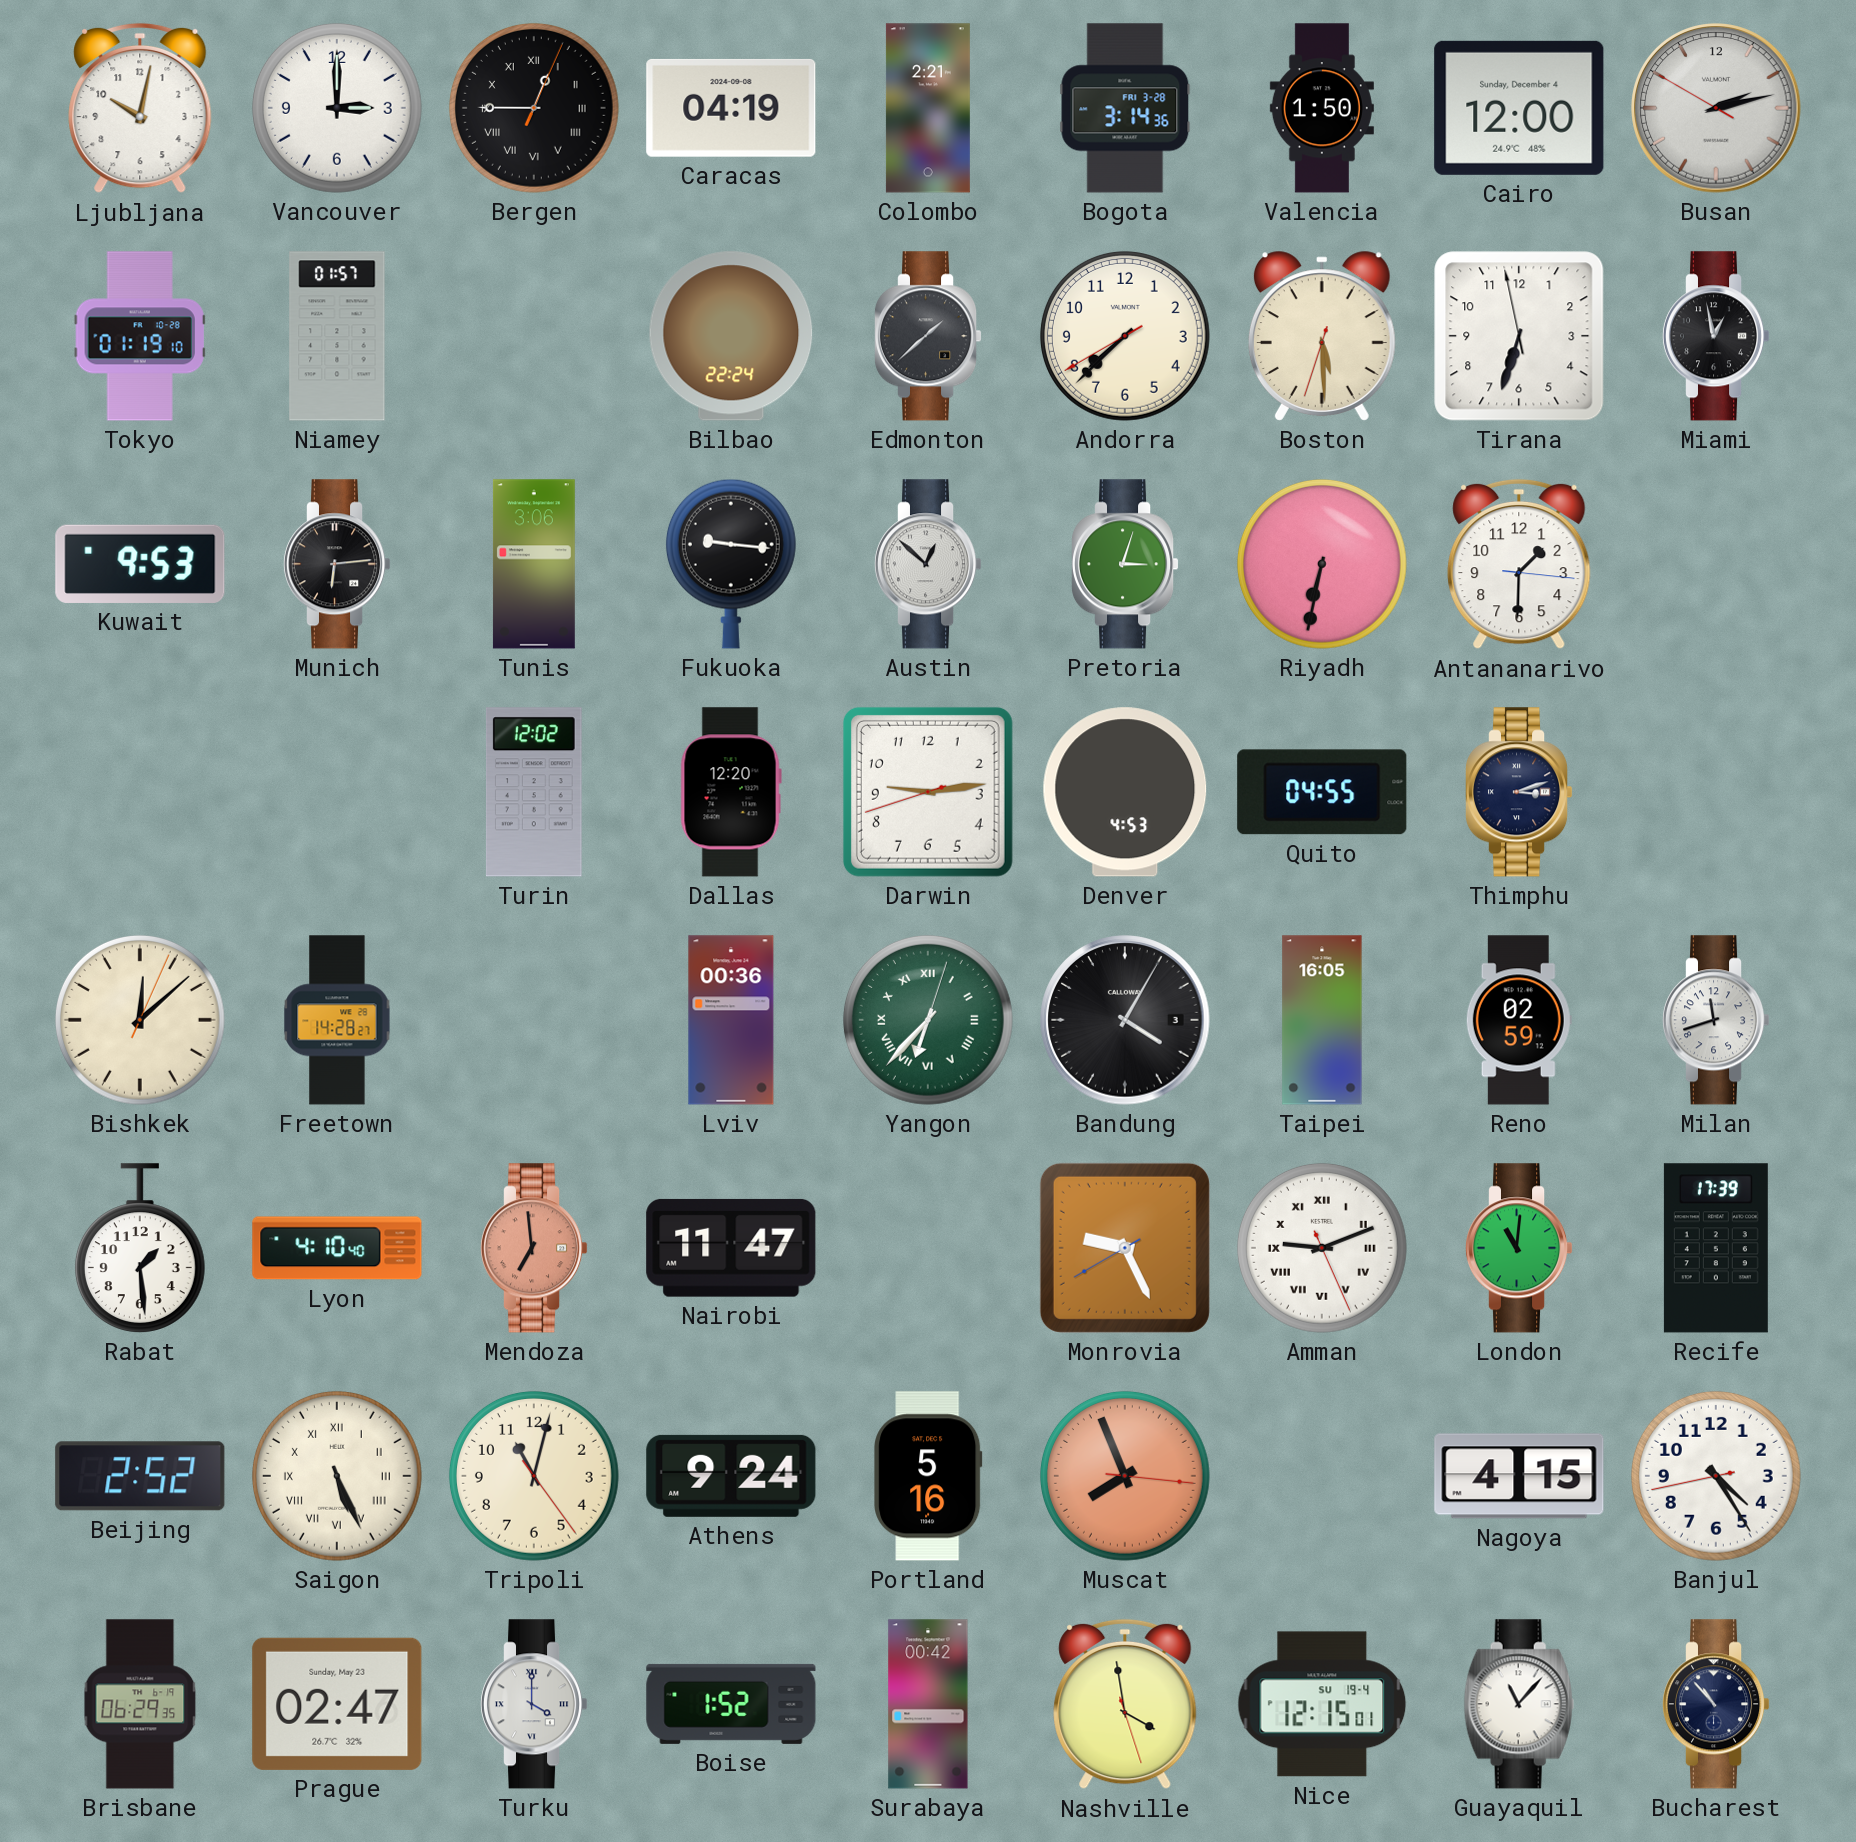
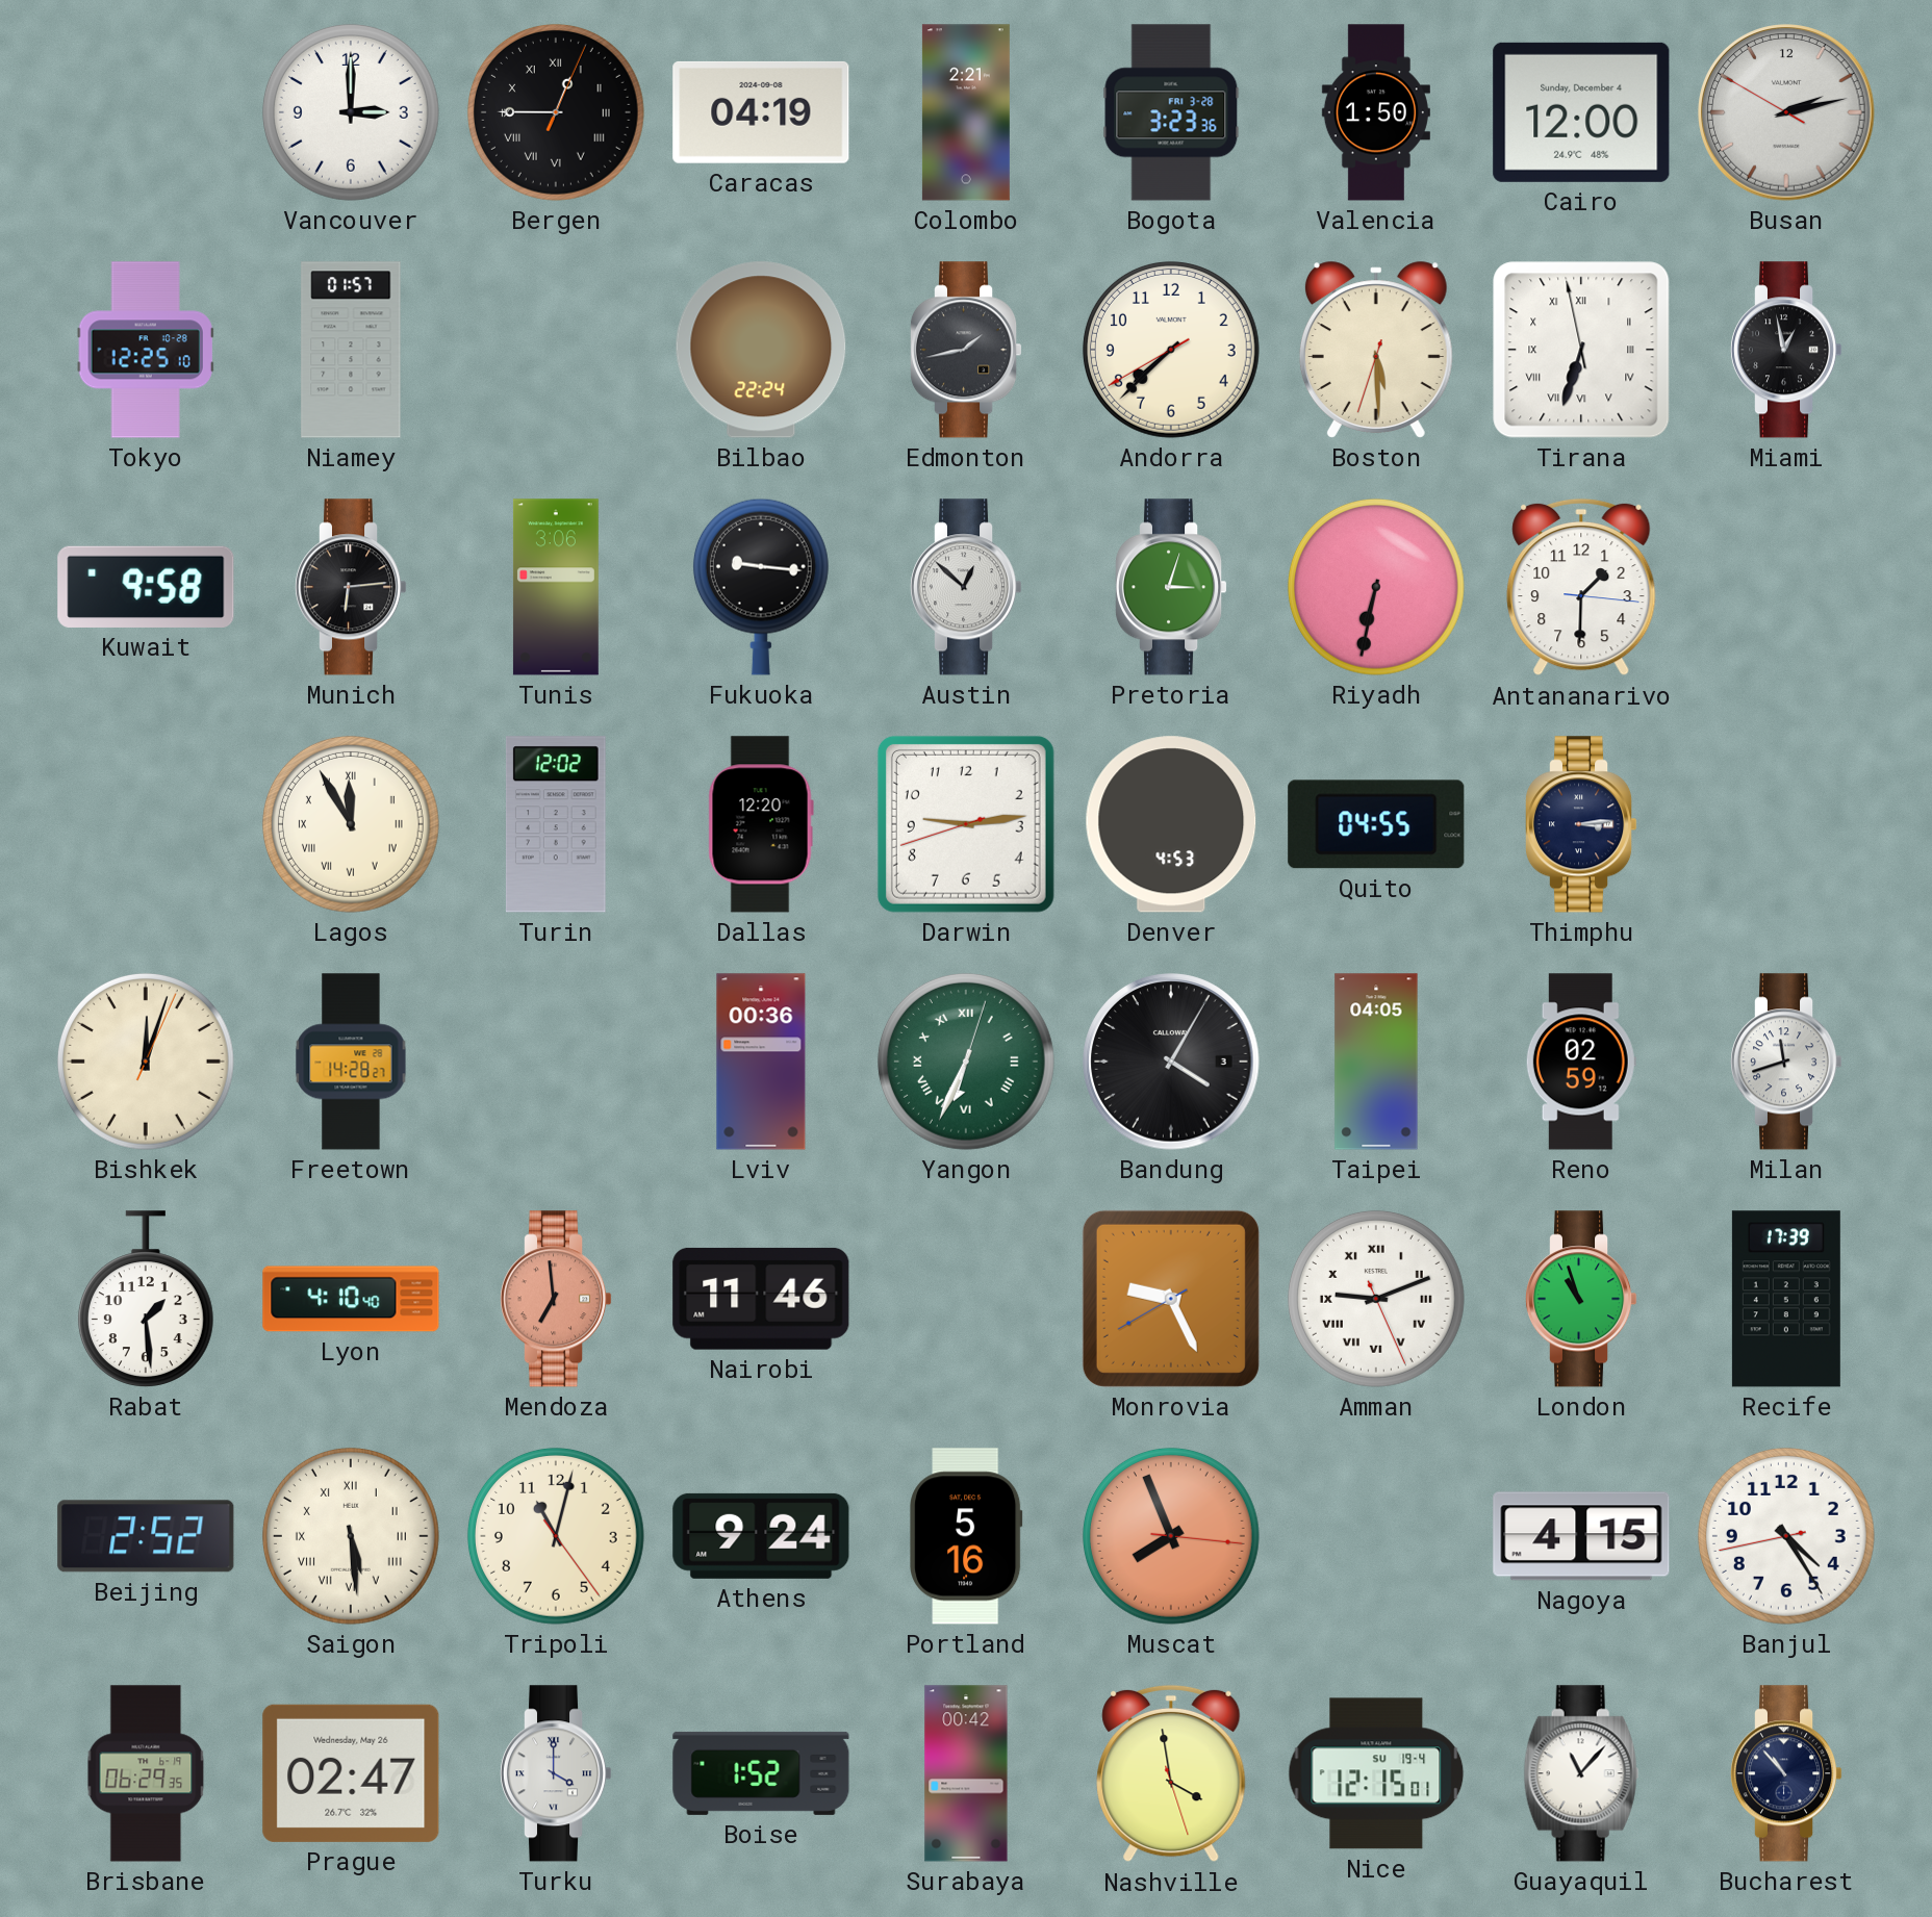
Ljubljana: 10:02 -> none (140, 108)
Bogota: 3:14 -> 3:23 (1171, 112)
Tokyo: 01:19 -> 12:25 (146, 350)
Edmonton: 1:38 -> 1:43 (966, 350)
Tirana numerals: Arabic -> Roman (1581, 350)
Kuwait: 9:53 -> 9:58 (146, 587)
Lagos: none -> 11:55 (351, 824)
Thimphu: 3:12 -> 3:14 (1581, 824)
Bishkek: 12:08 -> 12:03 (146, 1062)
Yangon: 6:37 -> 6:34 (966, 1062)
Taipei: 16:05 -> 04:05 (1376, 1062)
Nairobi: 11:47 -> 11:46 (761, 1299)
London: 11:01 -> 10:57 (1581, 1299)
Saigon: 5:26 -> 5:29 (351, 1536)
Prague date: Sunday, May 23 -> Wednesday, May 26 (351, 1773)
